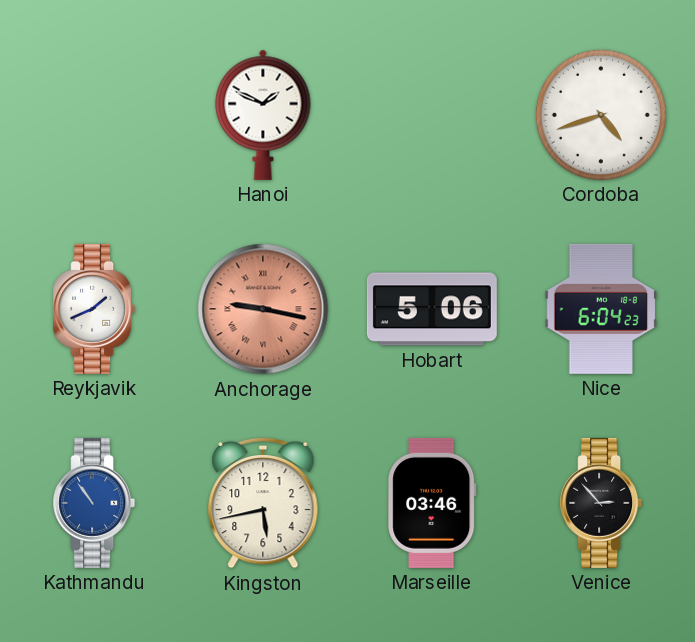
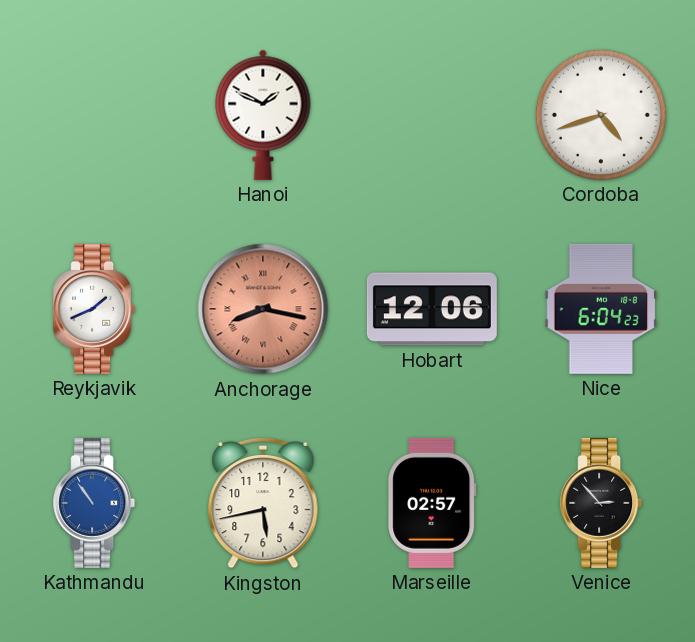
Anchorage: 9:17 -> 8:17 (263, 309)
Hobart: 5:06 -> 12:06 (432, 309)
Marseille: 03:46 -> 02:57 (432, 503)
